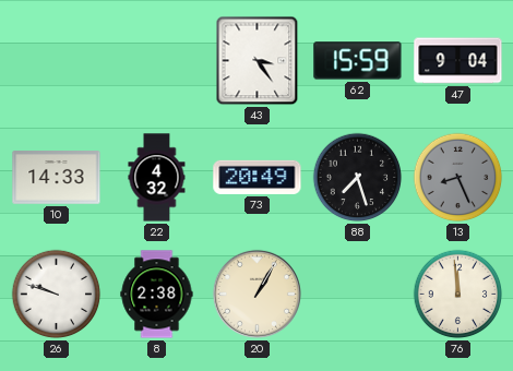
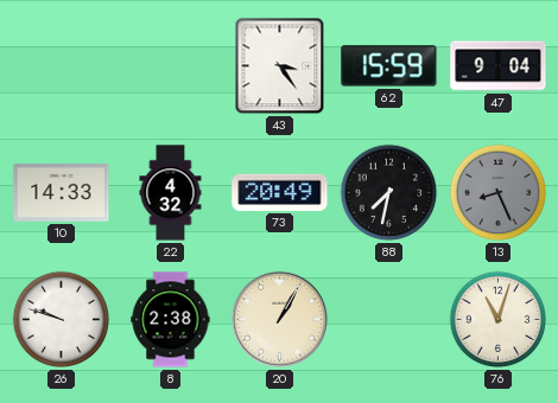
88: 7:27 -> 7:32 (389, 193)
76: 11:59 -> 11:03 (499, 320)
